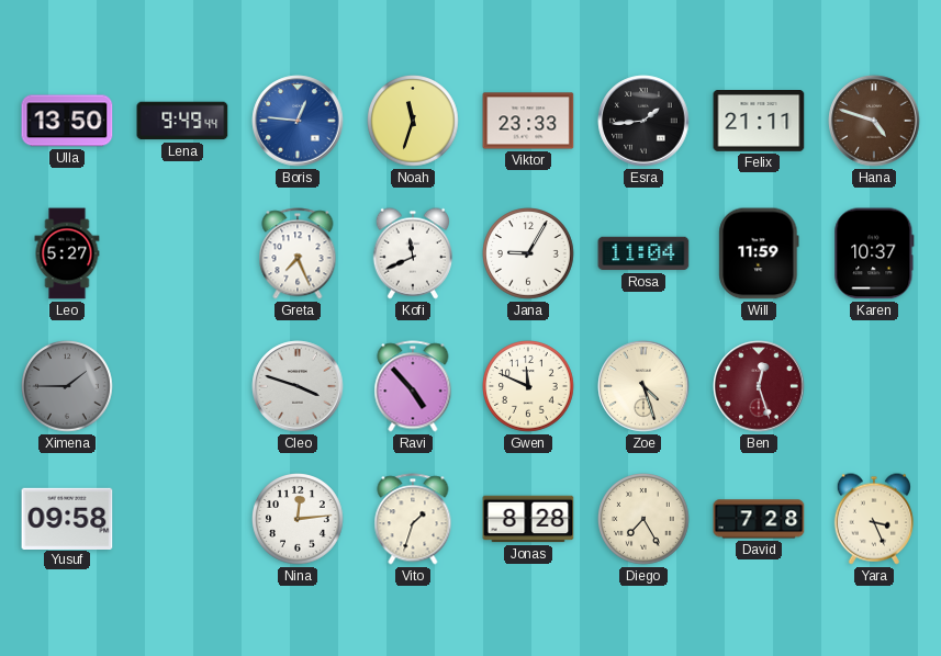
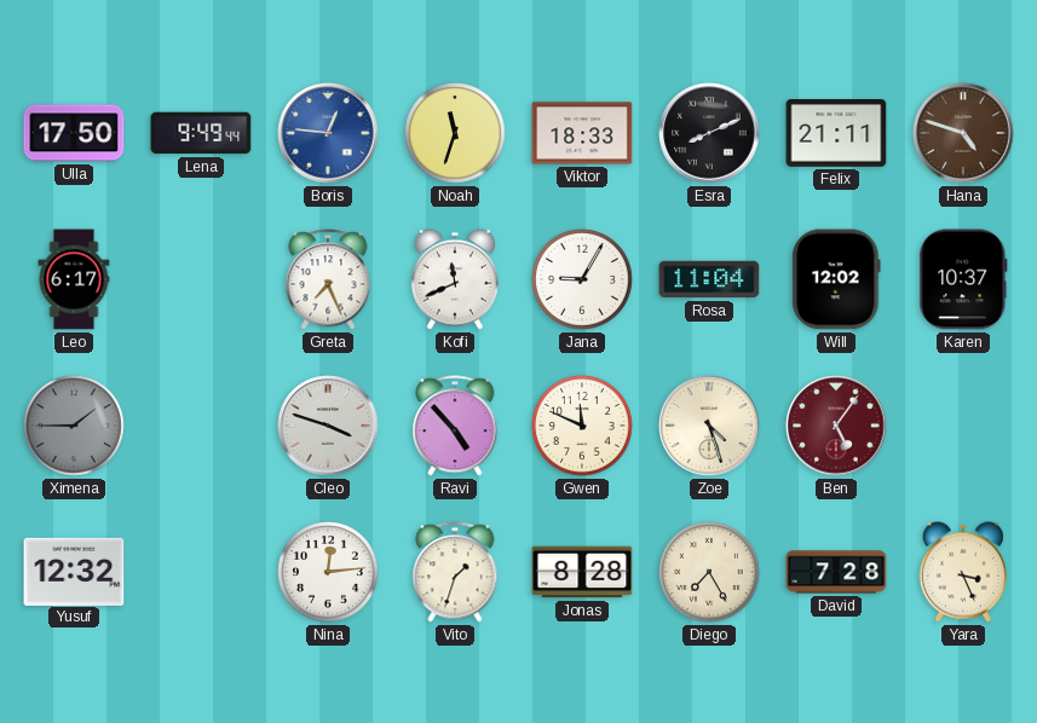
Ulla: 13:50 -> 17:50 (74, 133)
Viktor: 23:33 -> 18:33 (582, 133)
Esra: 1:44 -> 8:11 (709, 133)
Leo: 5:27 -> 6:17 (74, 279)
Will: 11:59 -> 12:02 (836, 279)
Ben: 12:27 -> 5:06 (836, 426)
Yusuf: 09:58 -> 12:32 (74, 571)
